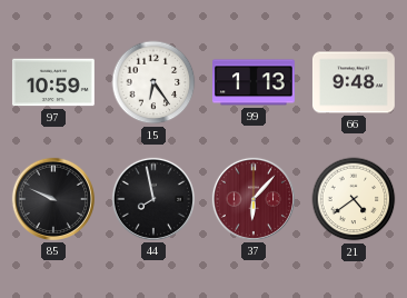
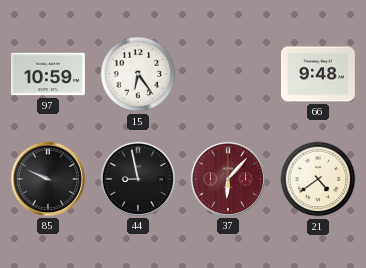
99: 1:13 -> none (255, 82)
44: 7:58 -> 8:58 (138, 179)
